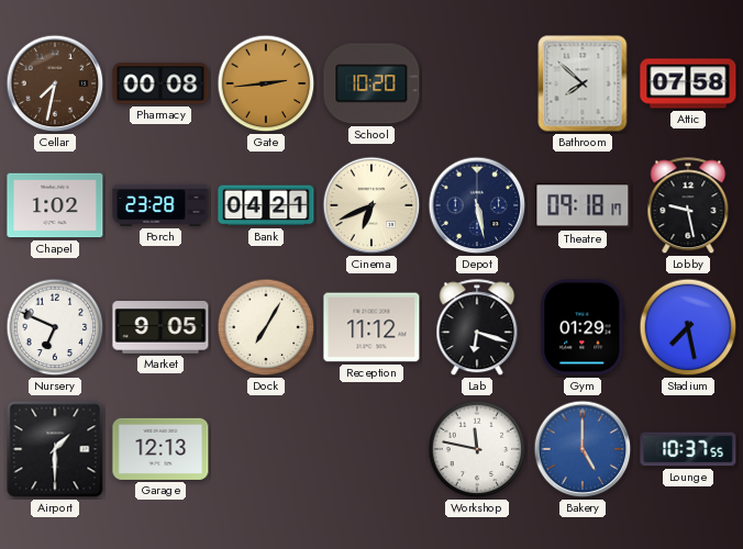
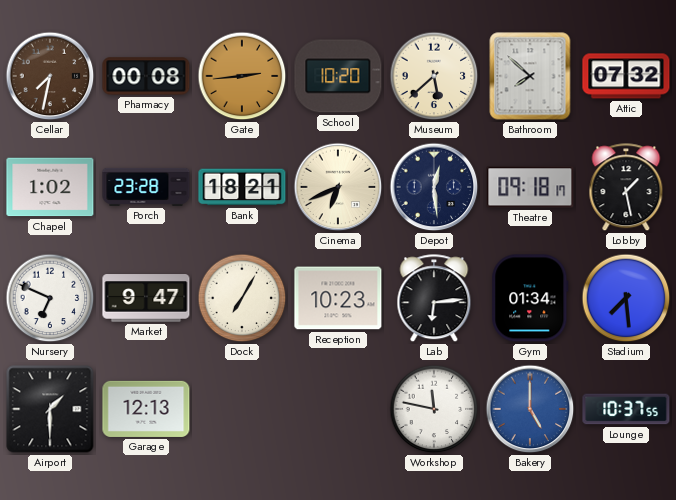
Museum: none -> 5:38 (434, 76)
Attic: 07:58 -> 07:32 (626, 76)
Bank: 04:21 -> 18:21 (242, 187)
Depot: 5:28 -> 12:29 (434, 187)
Lobby: 9:28 -> 1:28 (626, 188)
Market: 9:05 -> 9:47 (146, 298)
Reception: 11:12 -> 10:23 (338, 298)
Lab: 6:18 -> 6:14 (434, 299)
Gym: 01:29 -> 01:34 (530, 298)
Stadium: 7:28 -> 7:29 (626, 298)
